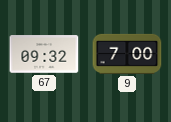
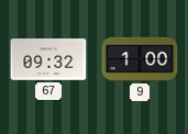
9: 7:00 -> 1:00 (140, 59)
